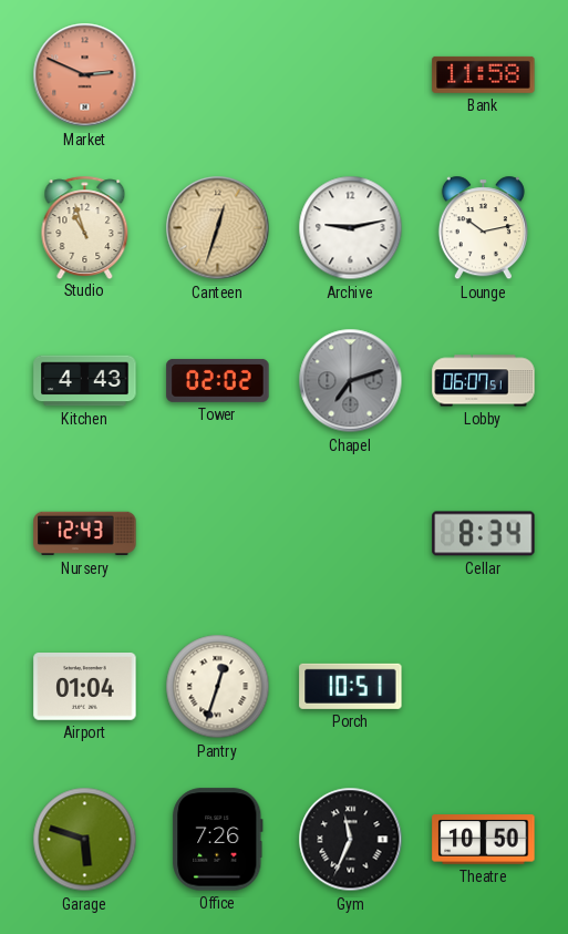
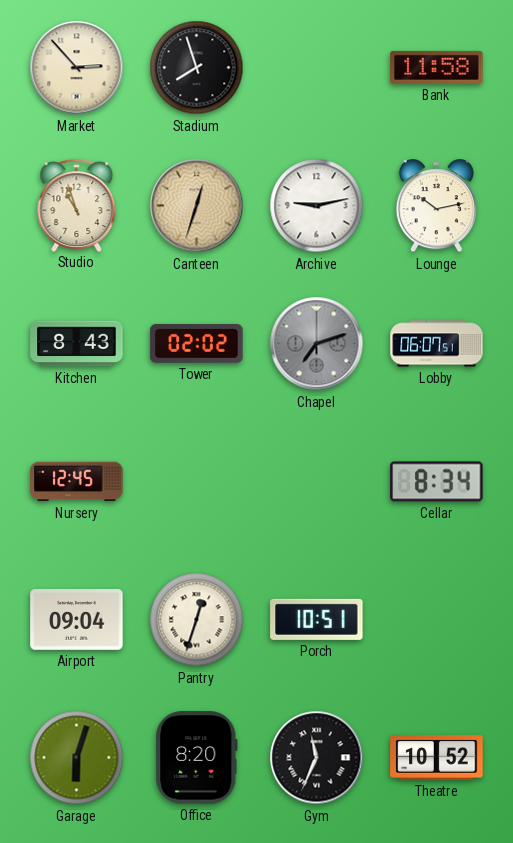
Market: 2:49 -> 2:53 (77, 68)
Market dial: salmon -> cream (77, 68)
Stadium: none -> 7:57 (197, 68)
Kitchen: 4:43 -> 8:43 (77, 344)
Nursery: 12:43 -> 12:45 (77, 482)
Airport: 01:04 -> 09:04 (77, 620)
Garage: 5:48 -> 6:03 (77, 758)
Office: 7:26 -> 8:20 (197, 758)
Theatre: 10:50 -> 10:52 (437, 758)
